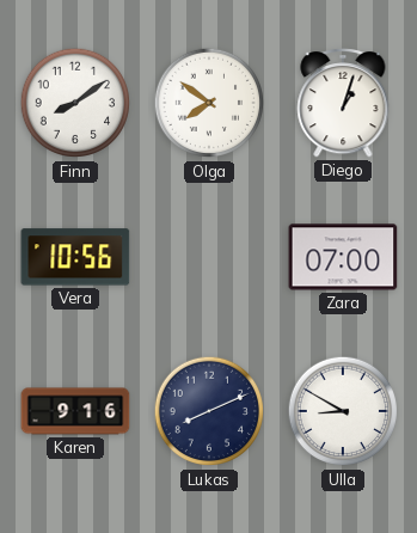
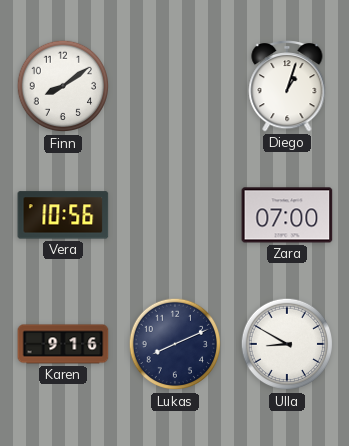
Olga: 7:51 -> none (209, 103)
